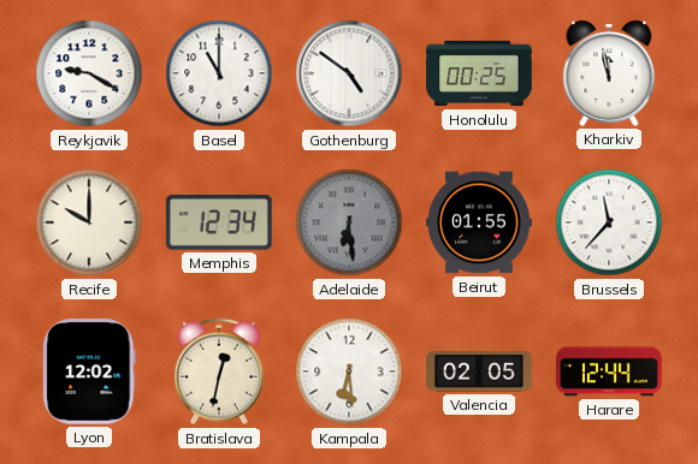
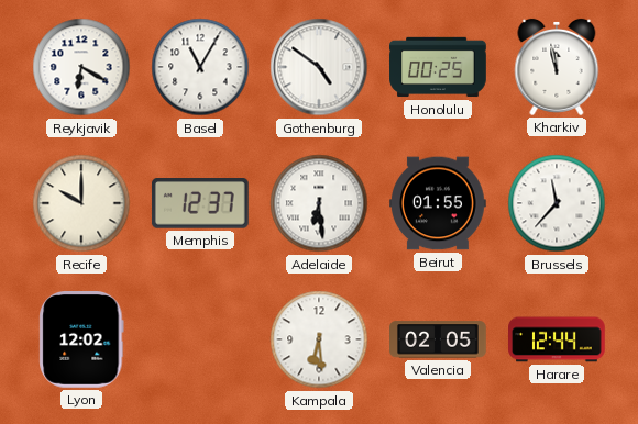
Reykjavik: 9:20 -> 6:20 (81, 67)
Basel: 11:00 -> 11:05 (200, 67)
Memphis: 12:34 -> 12:37 (200, 204)
Adelaide dial: grey -> white (319, 203)
Bratislava: 12:32 -> none (219, 371)
